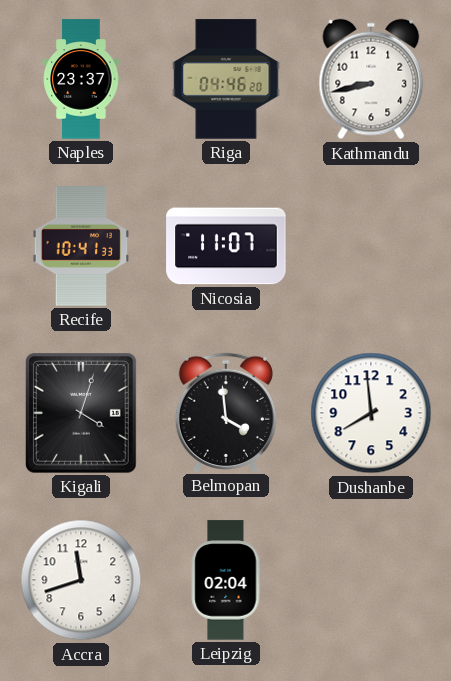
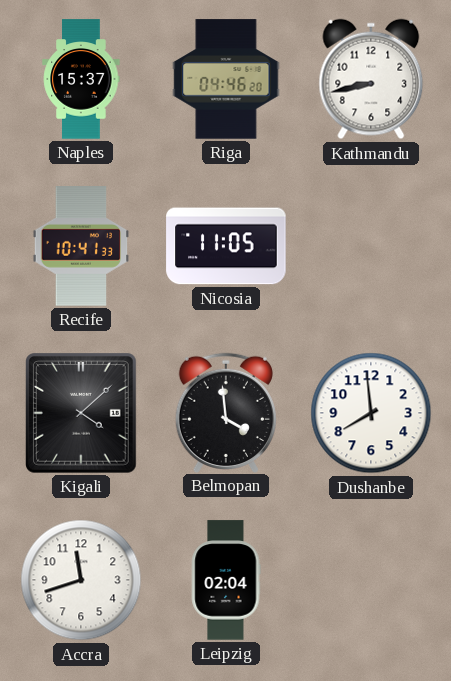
Naples: 23:37 -> 15:37 (81, 79)
Nicosia: 11:07 -> 11:05 (226, 246)
Kigali: 4:03 -> 4:08 (82, 413)
